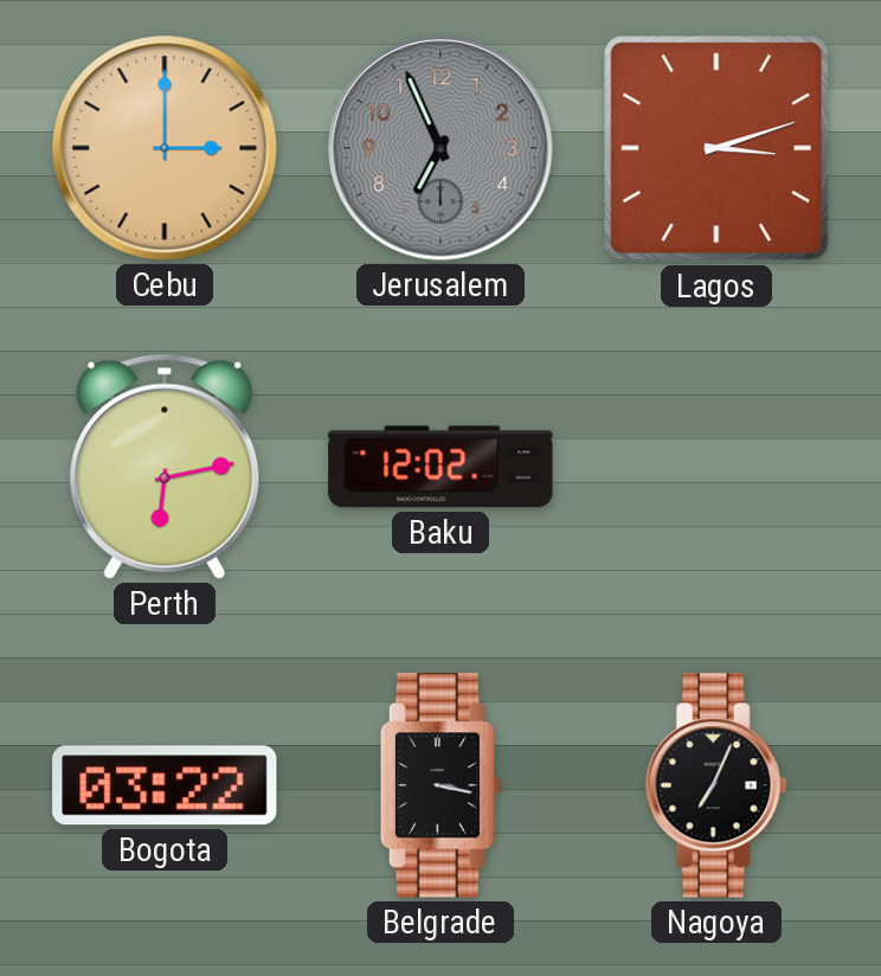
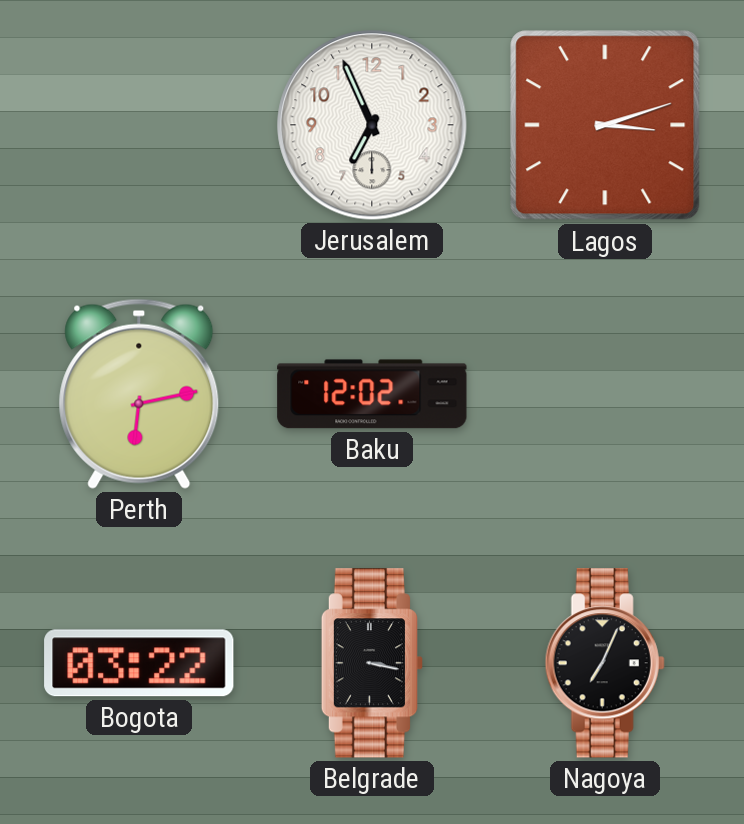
Cebu: 3:00 -> none (165, 148)
Jerusalem dial: grey -> white (372, 125)
